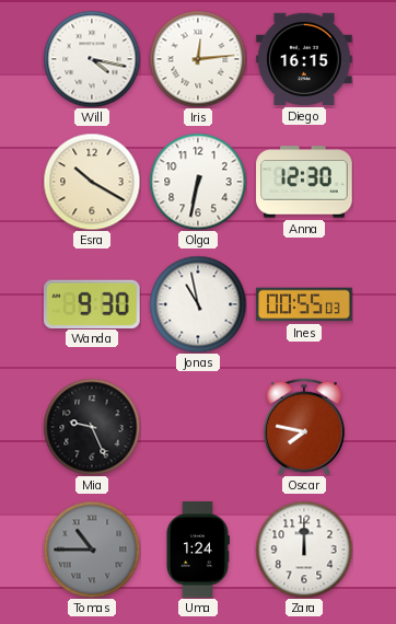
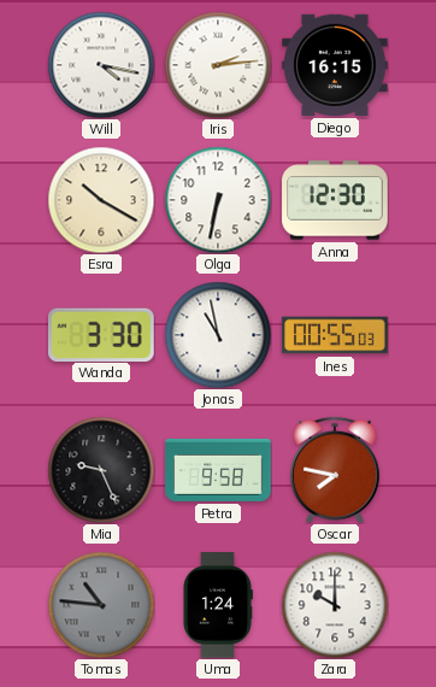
Iris: 12:14 -> 2:14 (218, 65)
Wanda: 9:30 -> 3:30 (102, 334)
Petra: none -> 9:58 (218, 470)
Tomas: 10:45 -> 10:46 (101, 605)
Zara: 12:00 -> 10:00 (335, 605)
